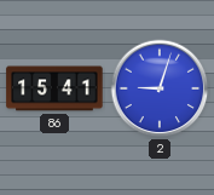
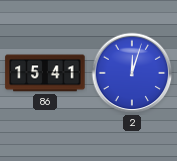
2: 9:03 -> 12:03 (132, 73)
